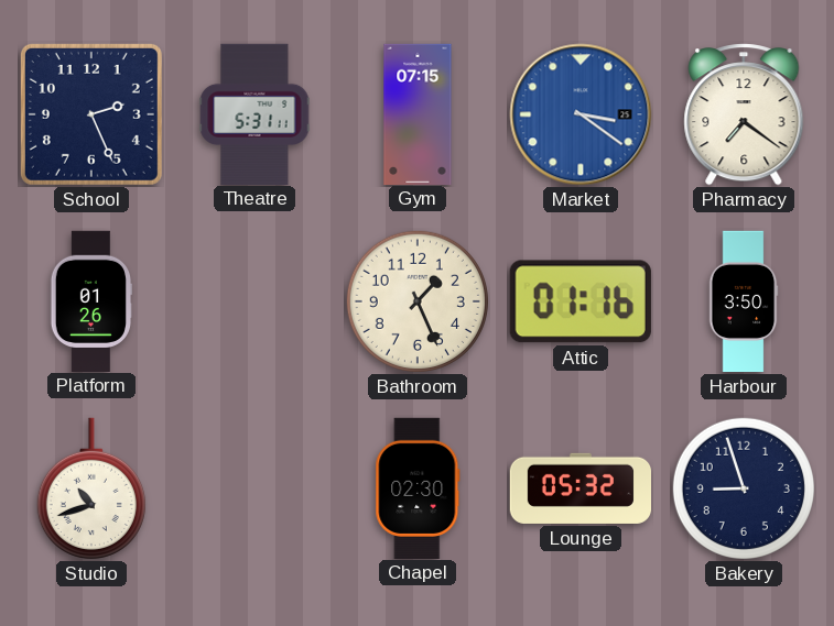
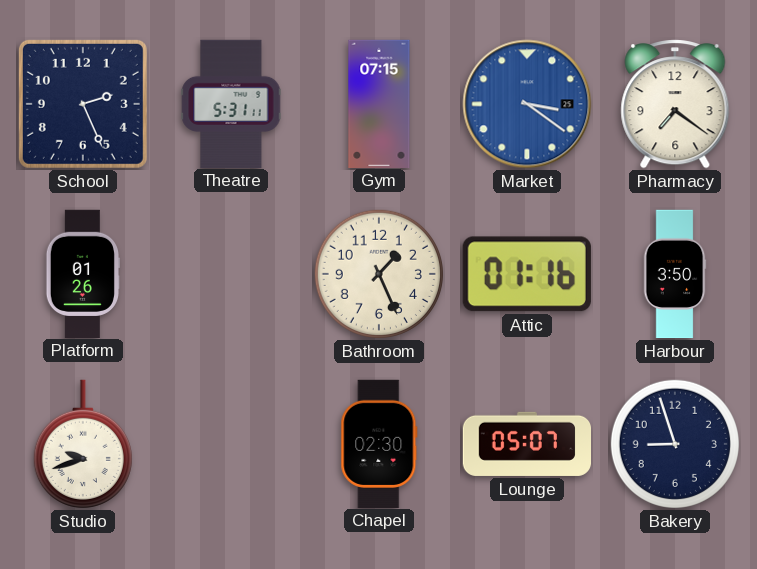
Studio: 10:42 -> 9:42 (83, 444)
Lounge: 05:32 -> 05:07 (526, 444)
